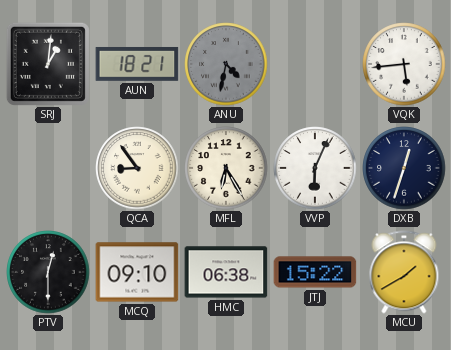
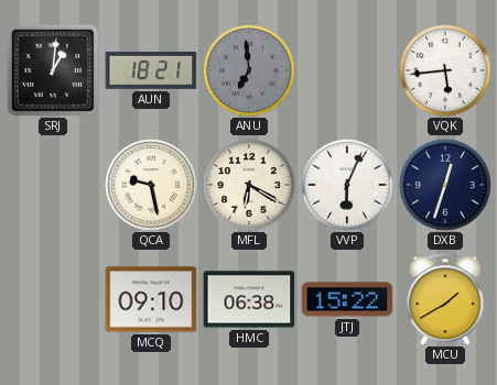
ANU: 4:32 -> 6:59 (249, 70)
QCA: 8:54 -> 9:28 (151, 185)
MFL: 6:25 -> 6:20 (249, 185)
PTV: 12:30 -> none (48, 272)
